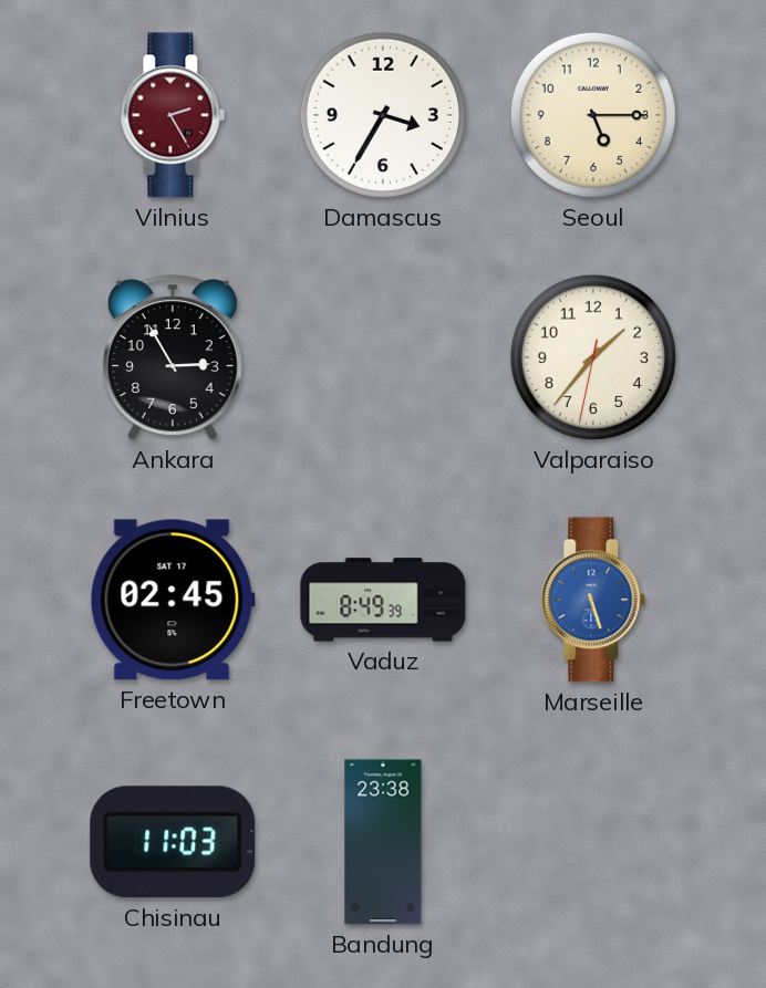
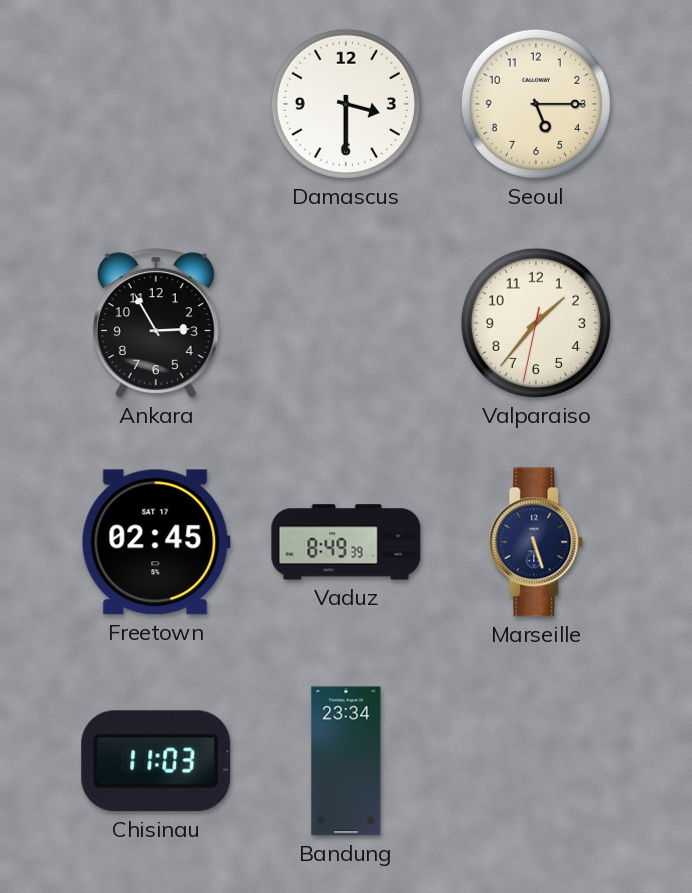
Vilnius: 2:25 -> none (173, 115)
Damascus: 3:35 -> 3:30 (346, 104)
Marseille dial: blue -> navy (536, 542)
Bandung: 23:38 -> 23:34 (346, 761)
